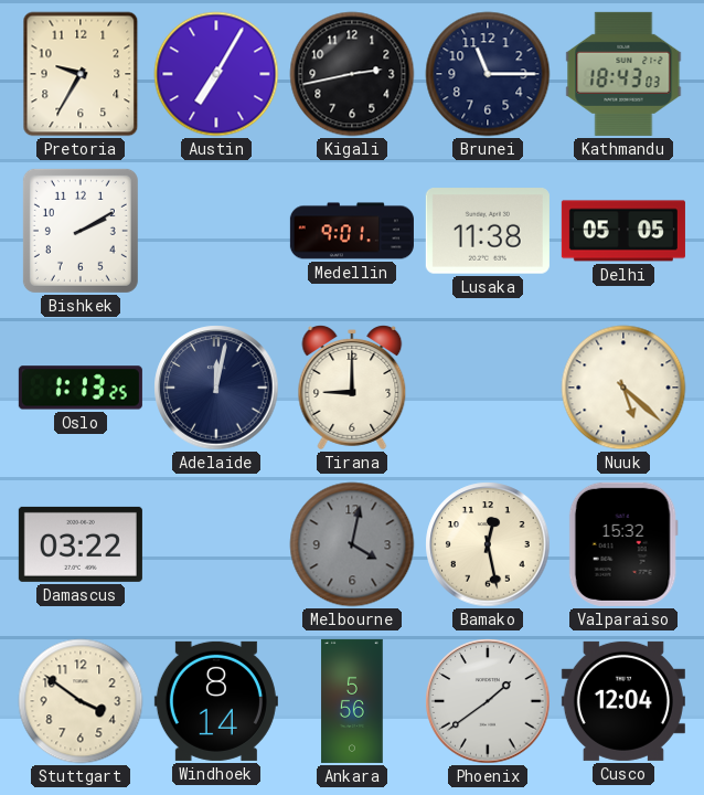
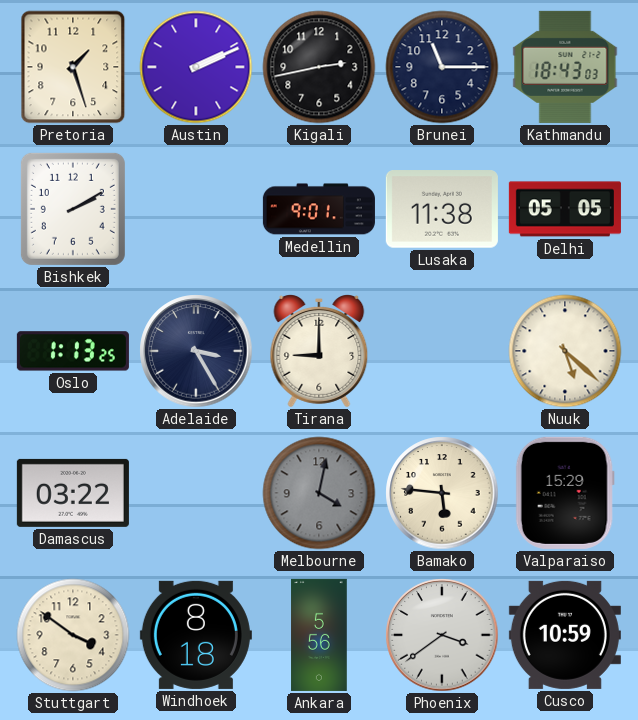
Pretoria: 9:35 -> 1:27 (73, 67)
Austin: 7:05 -> 2:11 (196, 67)
Adelaide: 12:02 -> 3:25 (196, 351)
Bamako: 12:28 -> 5:46 (442, 493)
Valparaiso: 15:32 -> 15:29 (565, 493)
Windhoek: 8:14 -> 8:18 (196, 635)
Phoenix: 1:39 -> 3:39 (442, 635)
Cusco: 12:04 -> 10:59 (565, 635)
